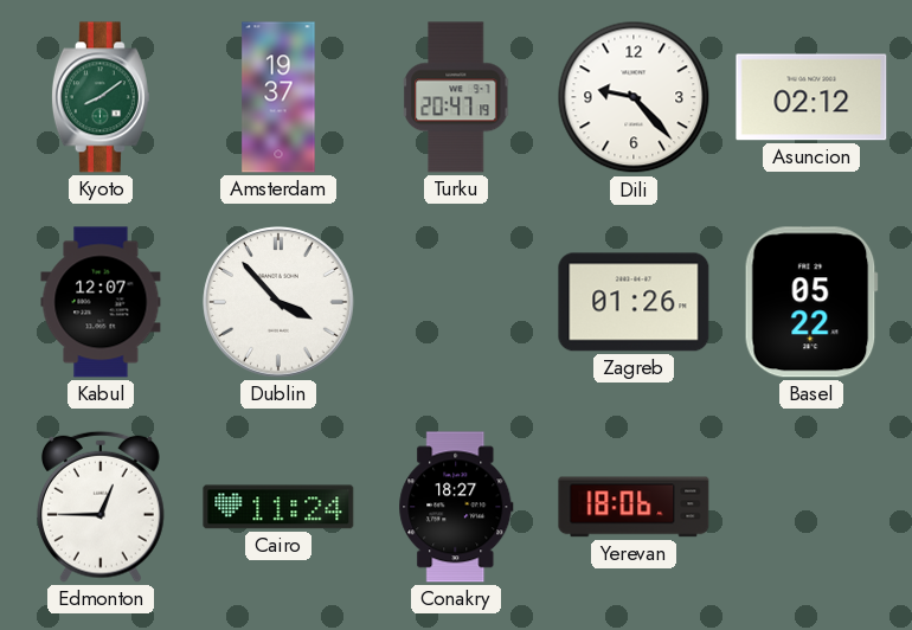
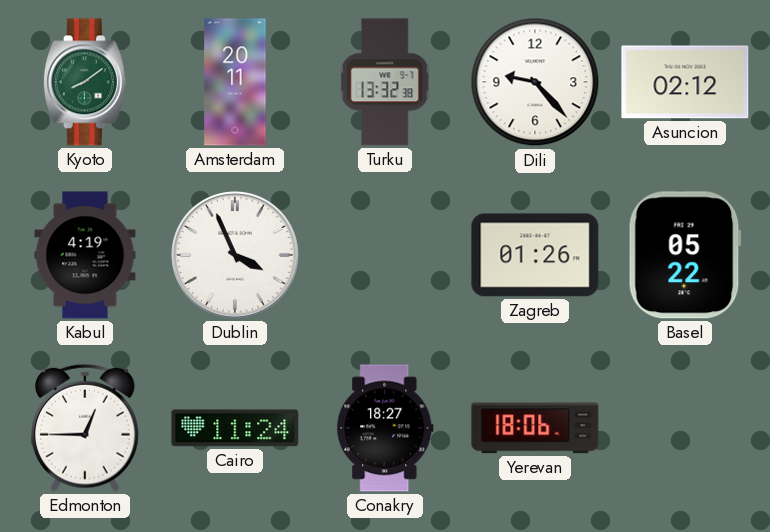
Amsterdam: 19:37 -> 20:11 (235, 82)
Turku: 20:47 -> 13:32 (385, 82)
Kabul: 12:07 -> 4:19 (85, 255)
Dublin: 3:53 -> 3:56 (235, 255)
